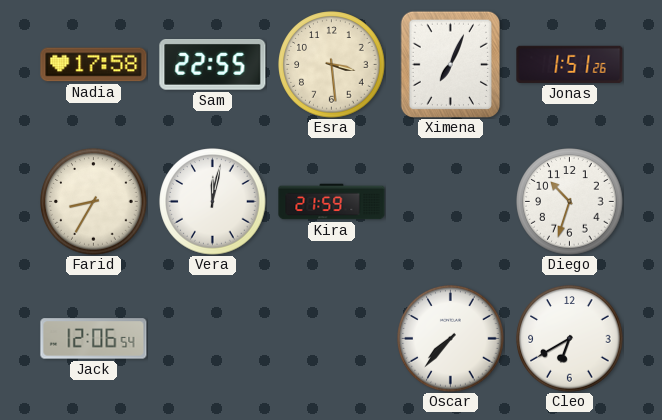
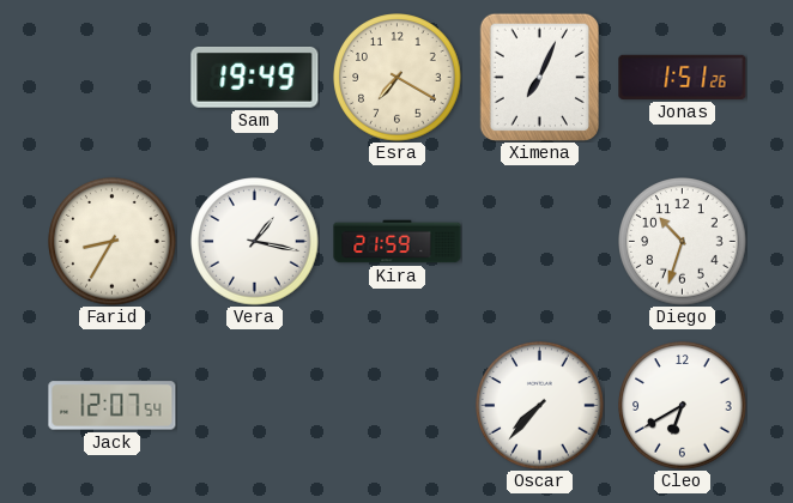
Nadia: 17:58 -> none (94, 65)
Sam: 22:55 -> 19:49 (255, 78)
Esra: 3:29 -> 7:20 (398, 78)
Vera: 12:02 -> 1:17 (255, 242)
Jack: 12:06 -> 12:07 (113, 406)
